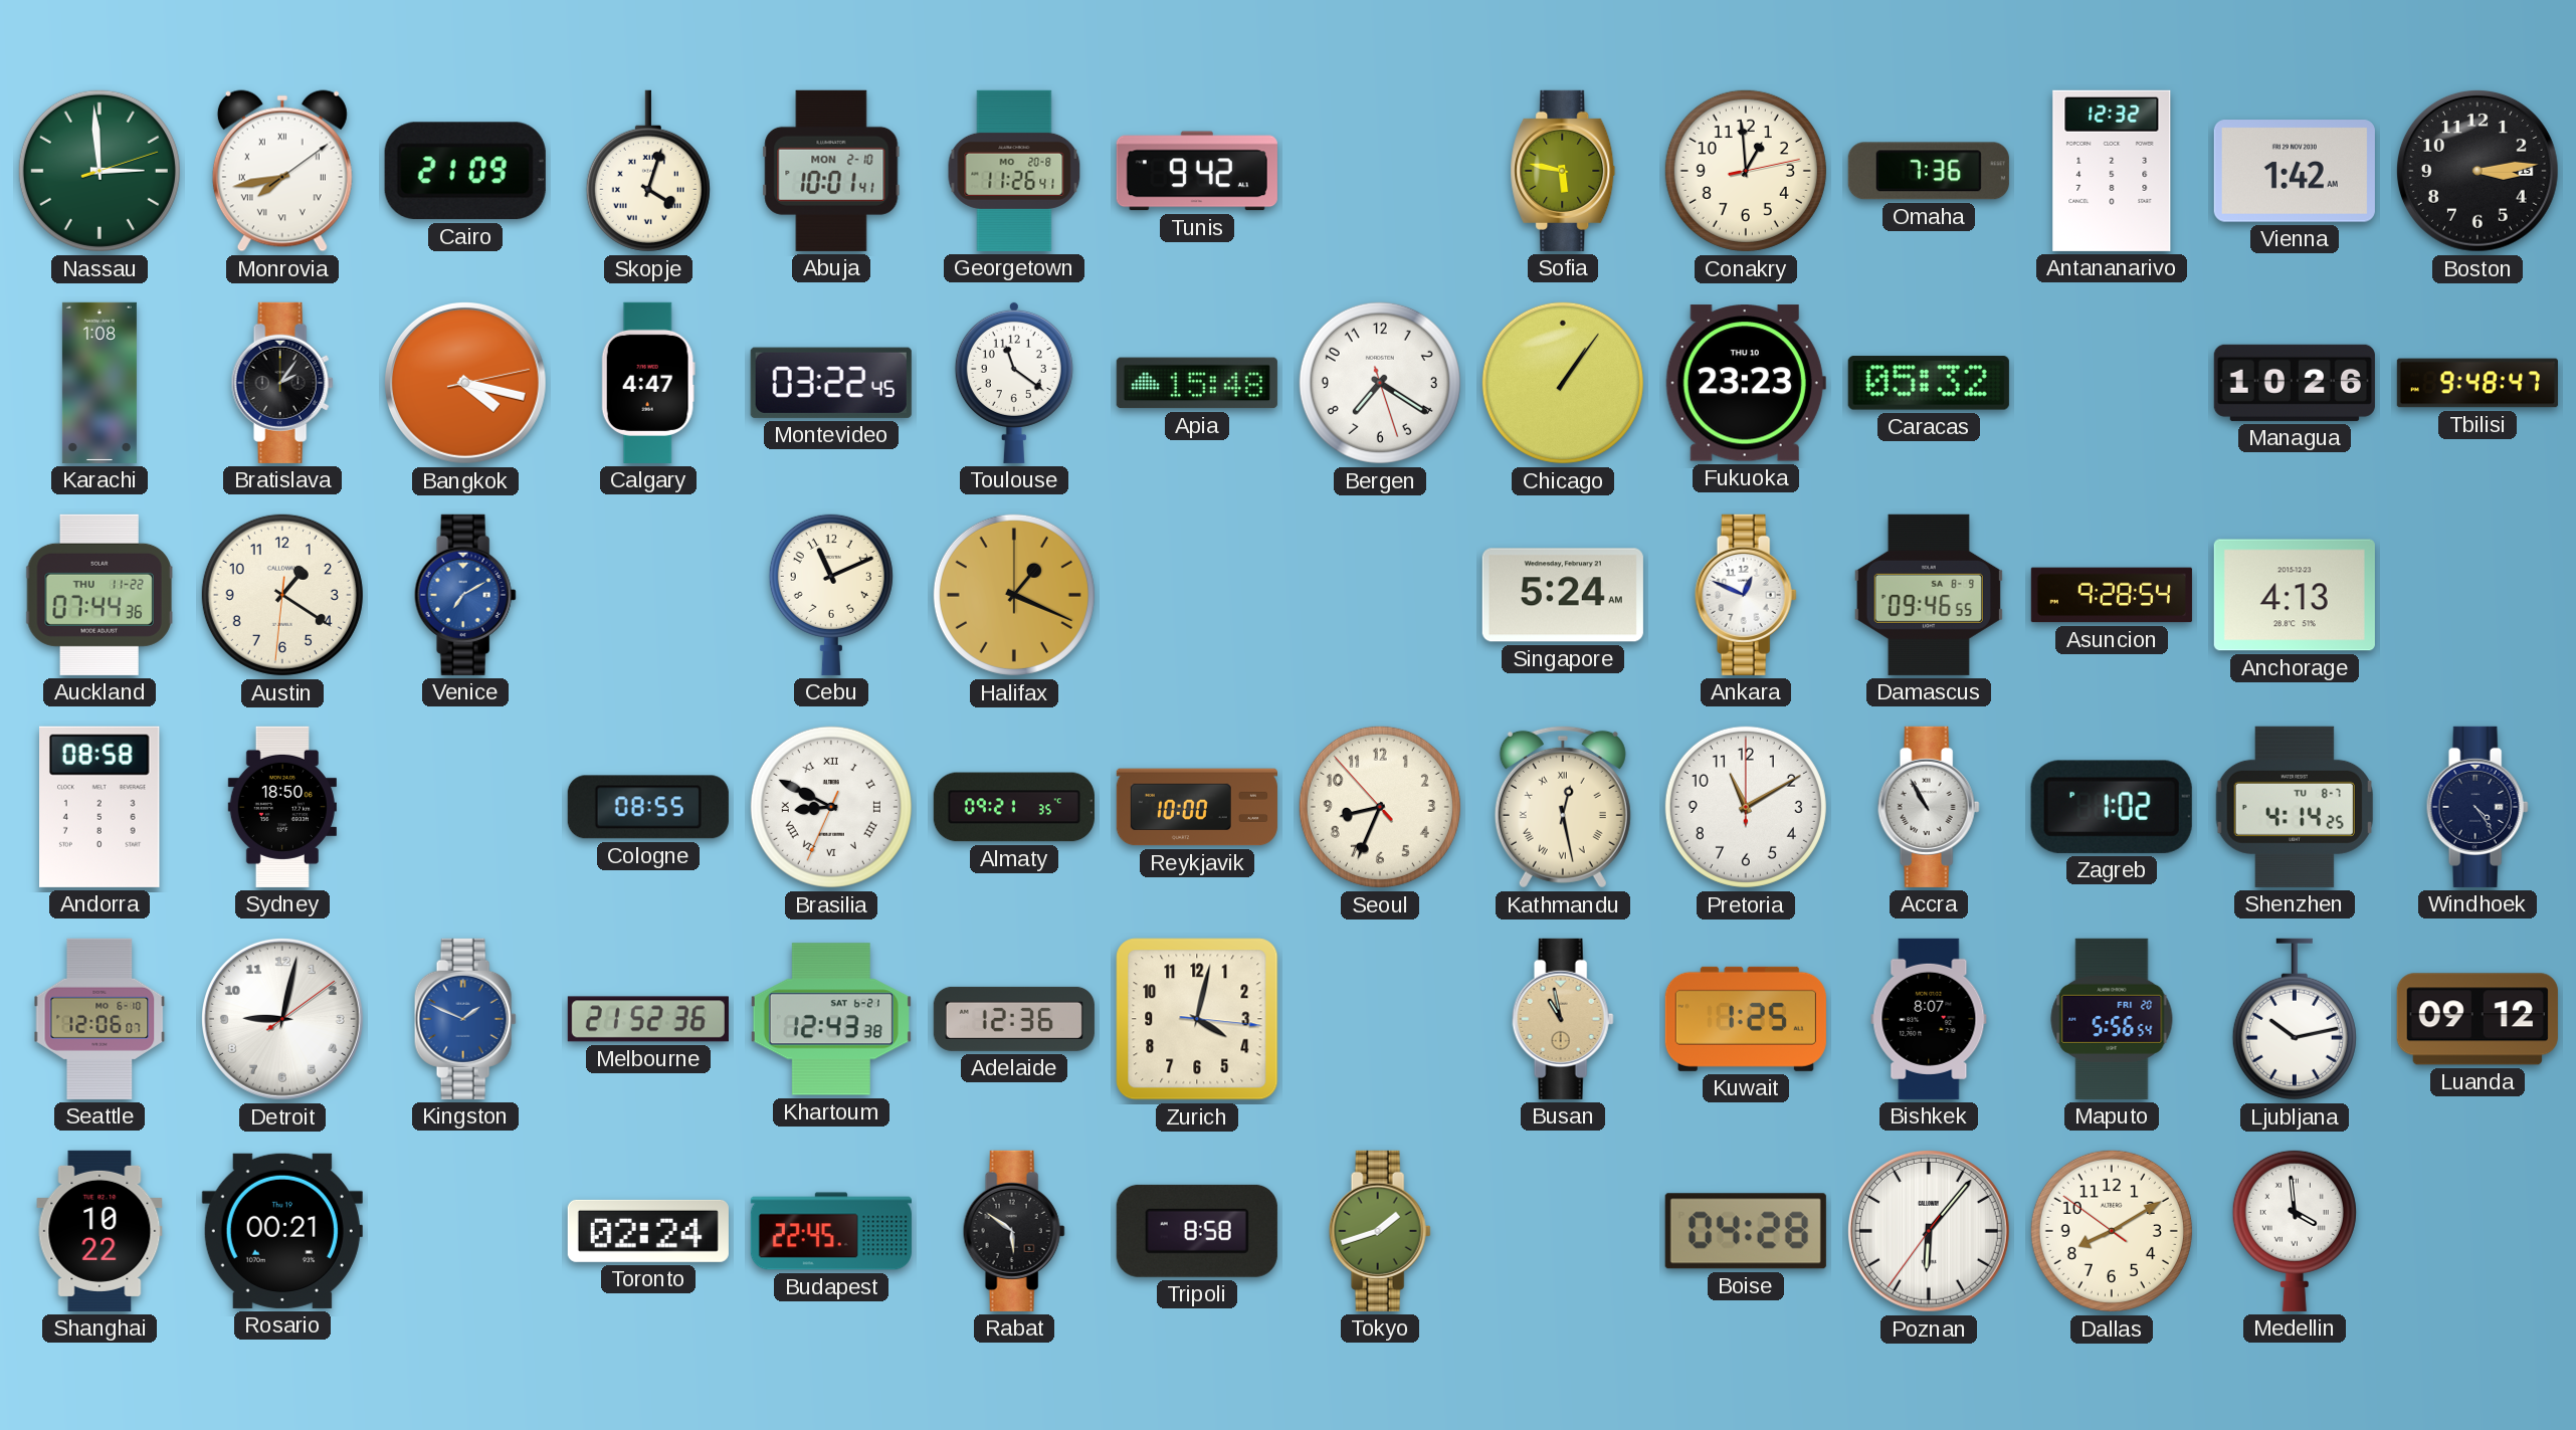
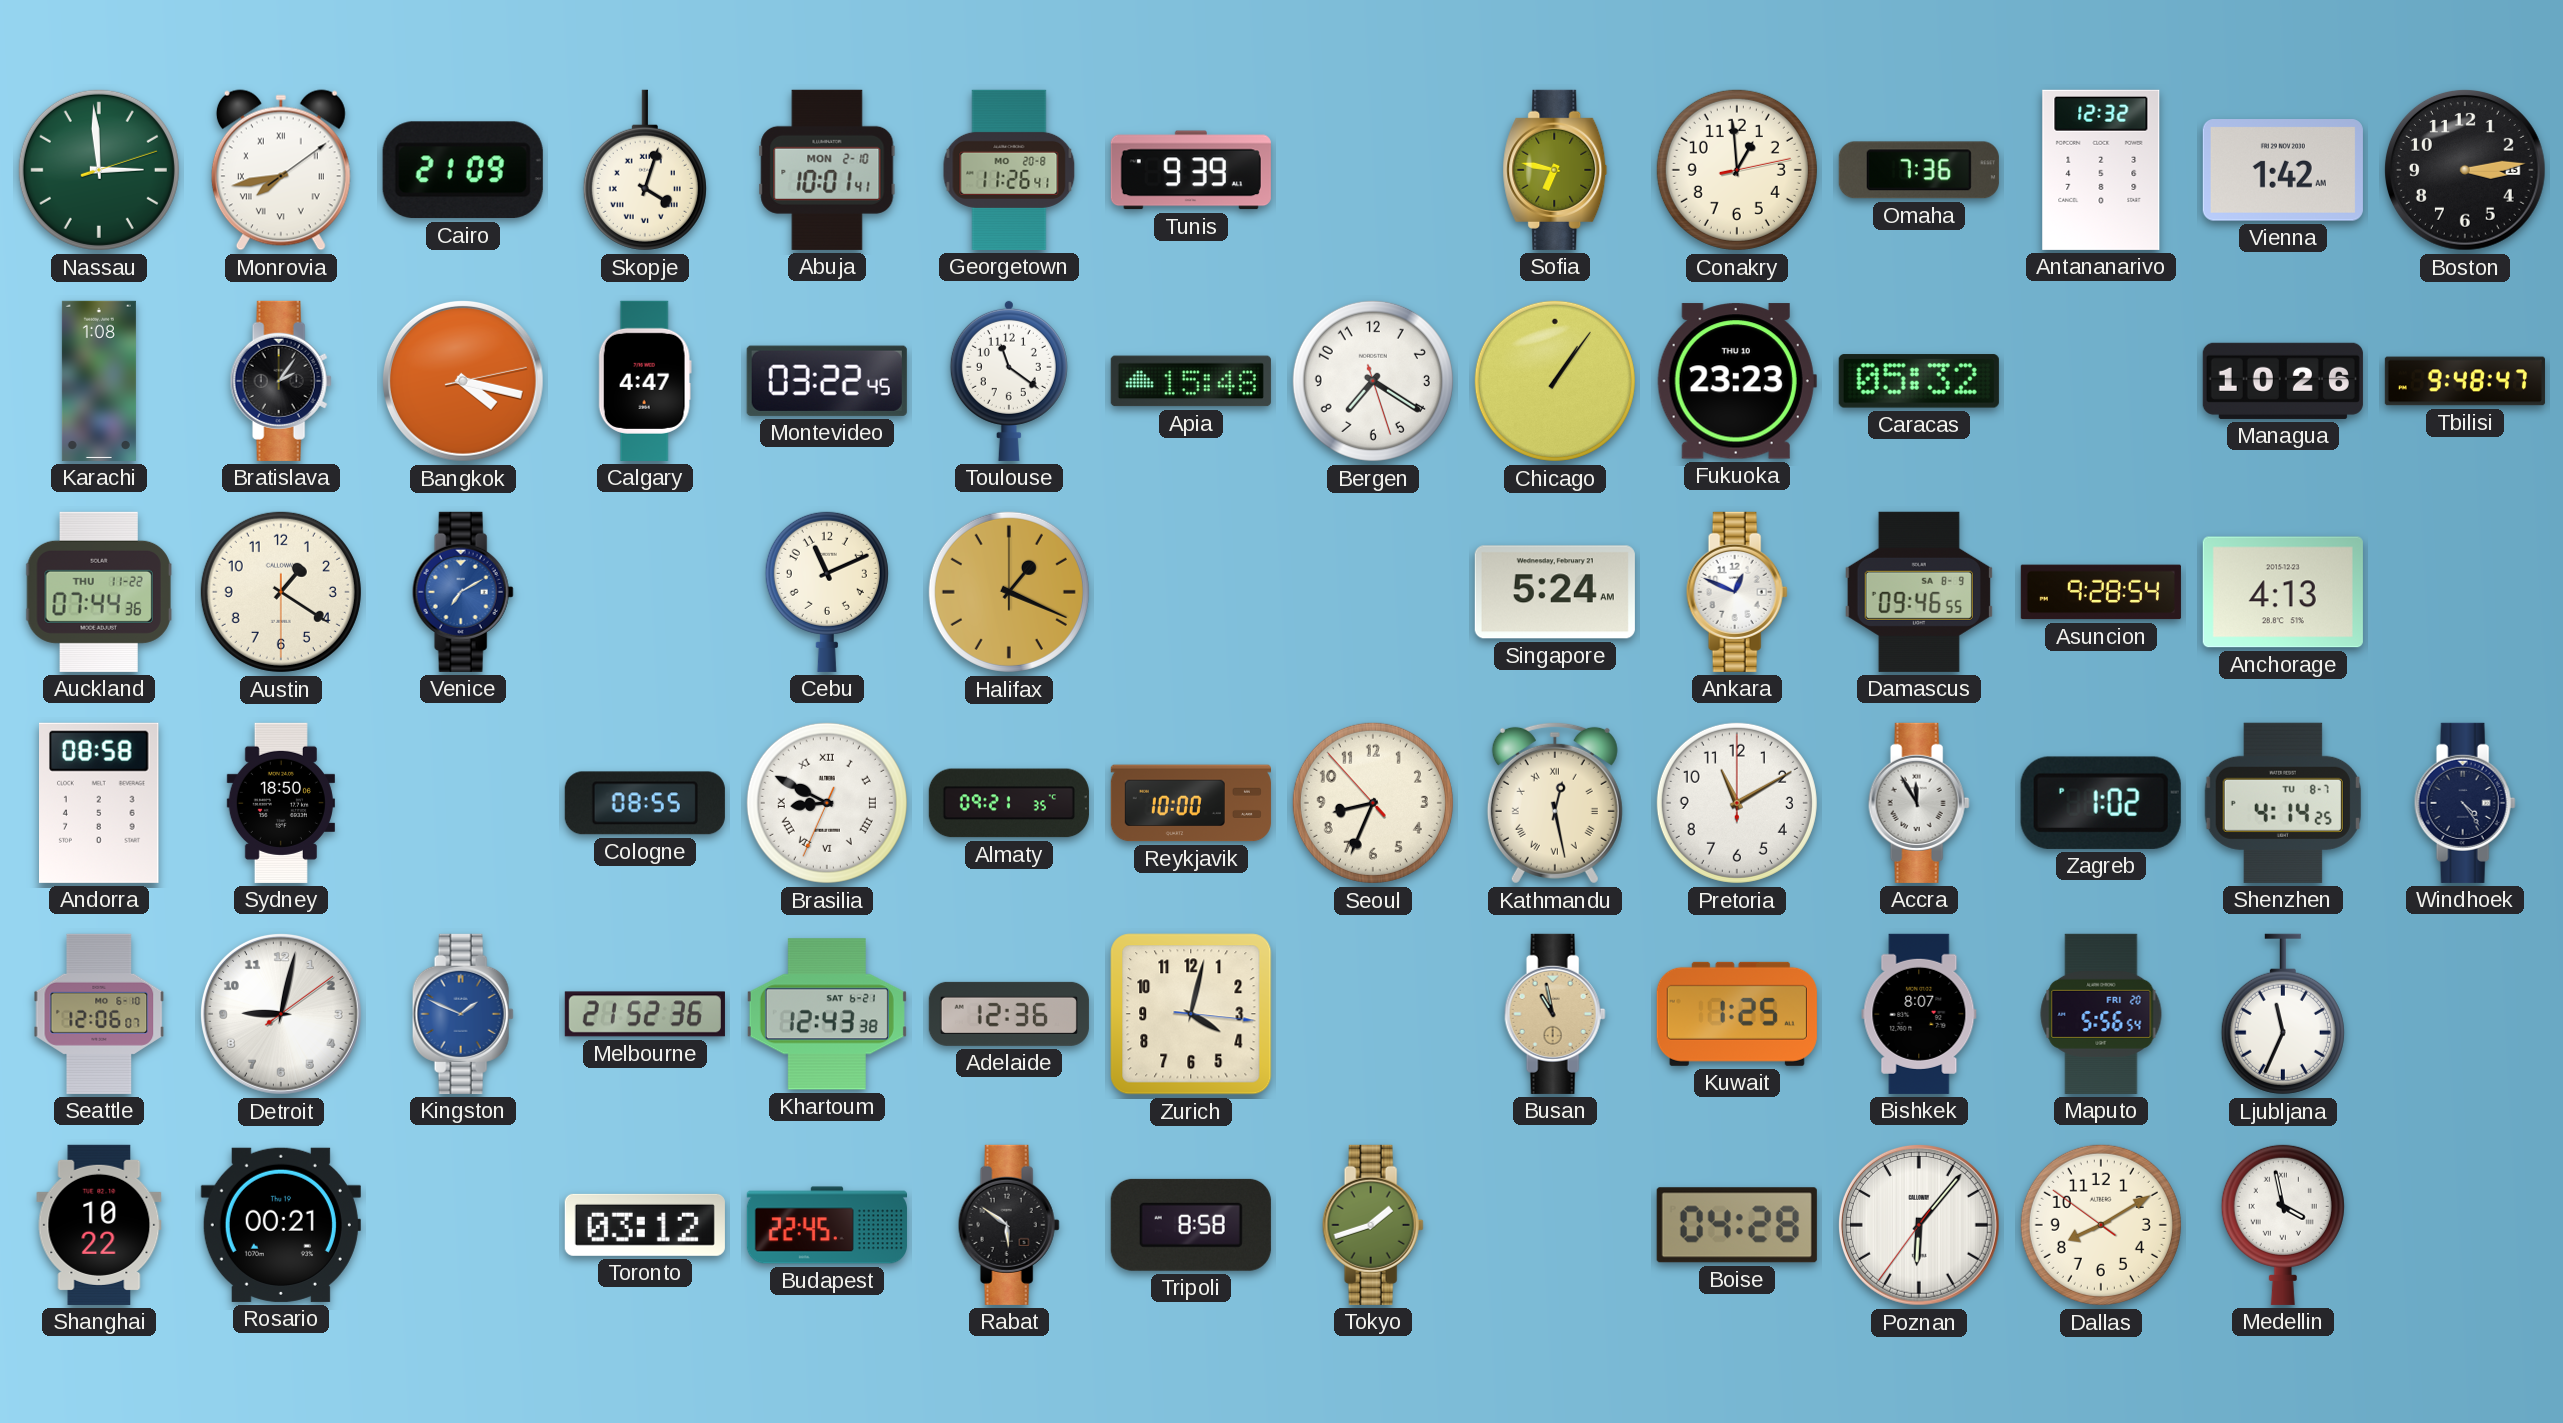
Tunis: 9:42 -> 9:39 (1191, 170)
Sofia: 5:47 -> 6:47 (1555, 170)
Austin: 1:20:31 -> 1:20:30 (281, 592)
Accra: 10:55 -> 11:55 (1919, 803)
Ljubljana: 10:13 -> 11:34 (2283, 1014)
Luanda: 09:12 -> none (2478, 1019)
Toronto: 02:24 -> 03:12 (645, 1225)
Medellin: 3:59 -> 3:58 (2283, 1224)
